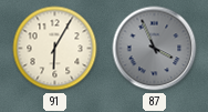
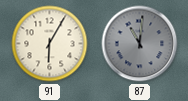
87: 3:56 -> 11:01 (140, 44)
